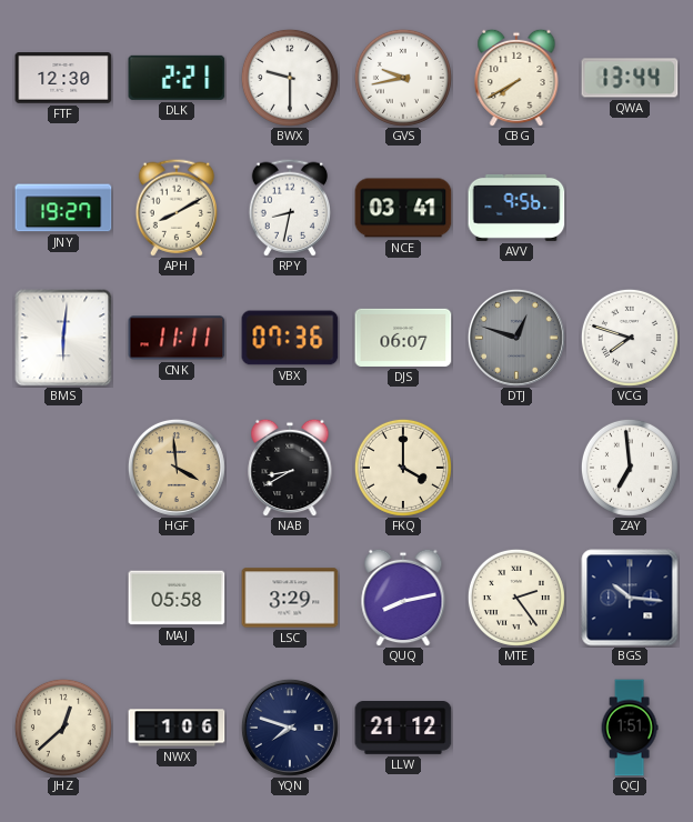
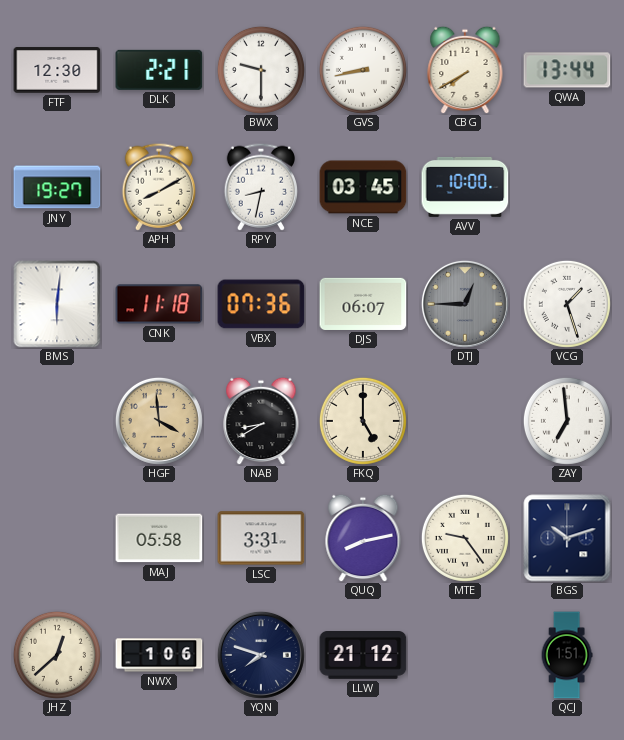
GVS: 9:43 -> 8:43 (363, 70)
NCE: 03:41 -> 03:45 (363, 187)
AVV: 9:56 -> 10:00 (465, 187)
CNK: 11:11 -> 11:18 (159, 304)
DTJ: 12:48 -> 12:45 (465, 304)
VCG: 7:48 -> 1:27 (567, 304)
FKQ: 4:00 -> 5:00 (363, 421)
LSC: 3:29 -> 3:31 (261, 538)
MTE: 2:24 -> 9:24 (465, 538)
BGS: 10:16 -> 10:12 (567, 538)
